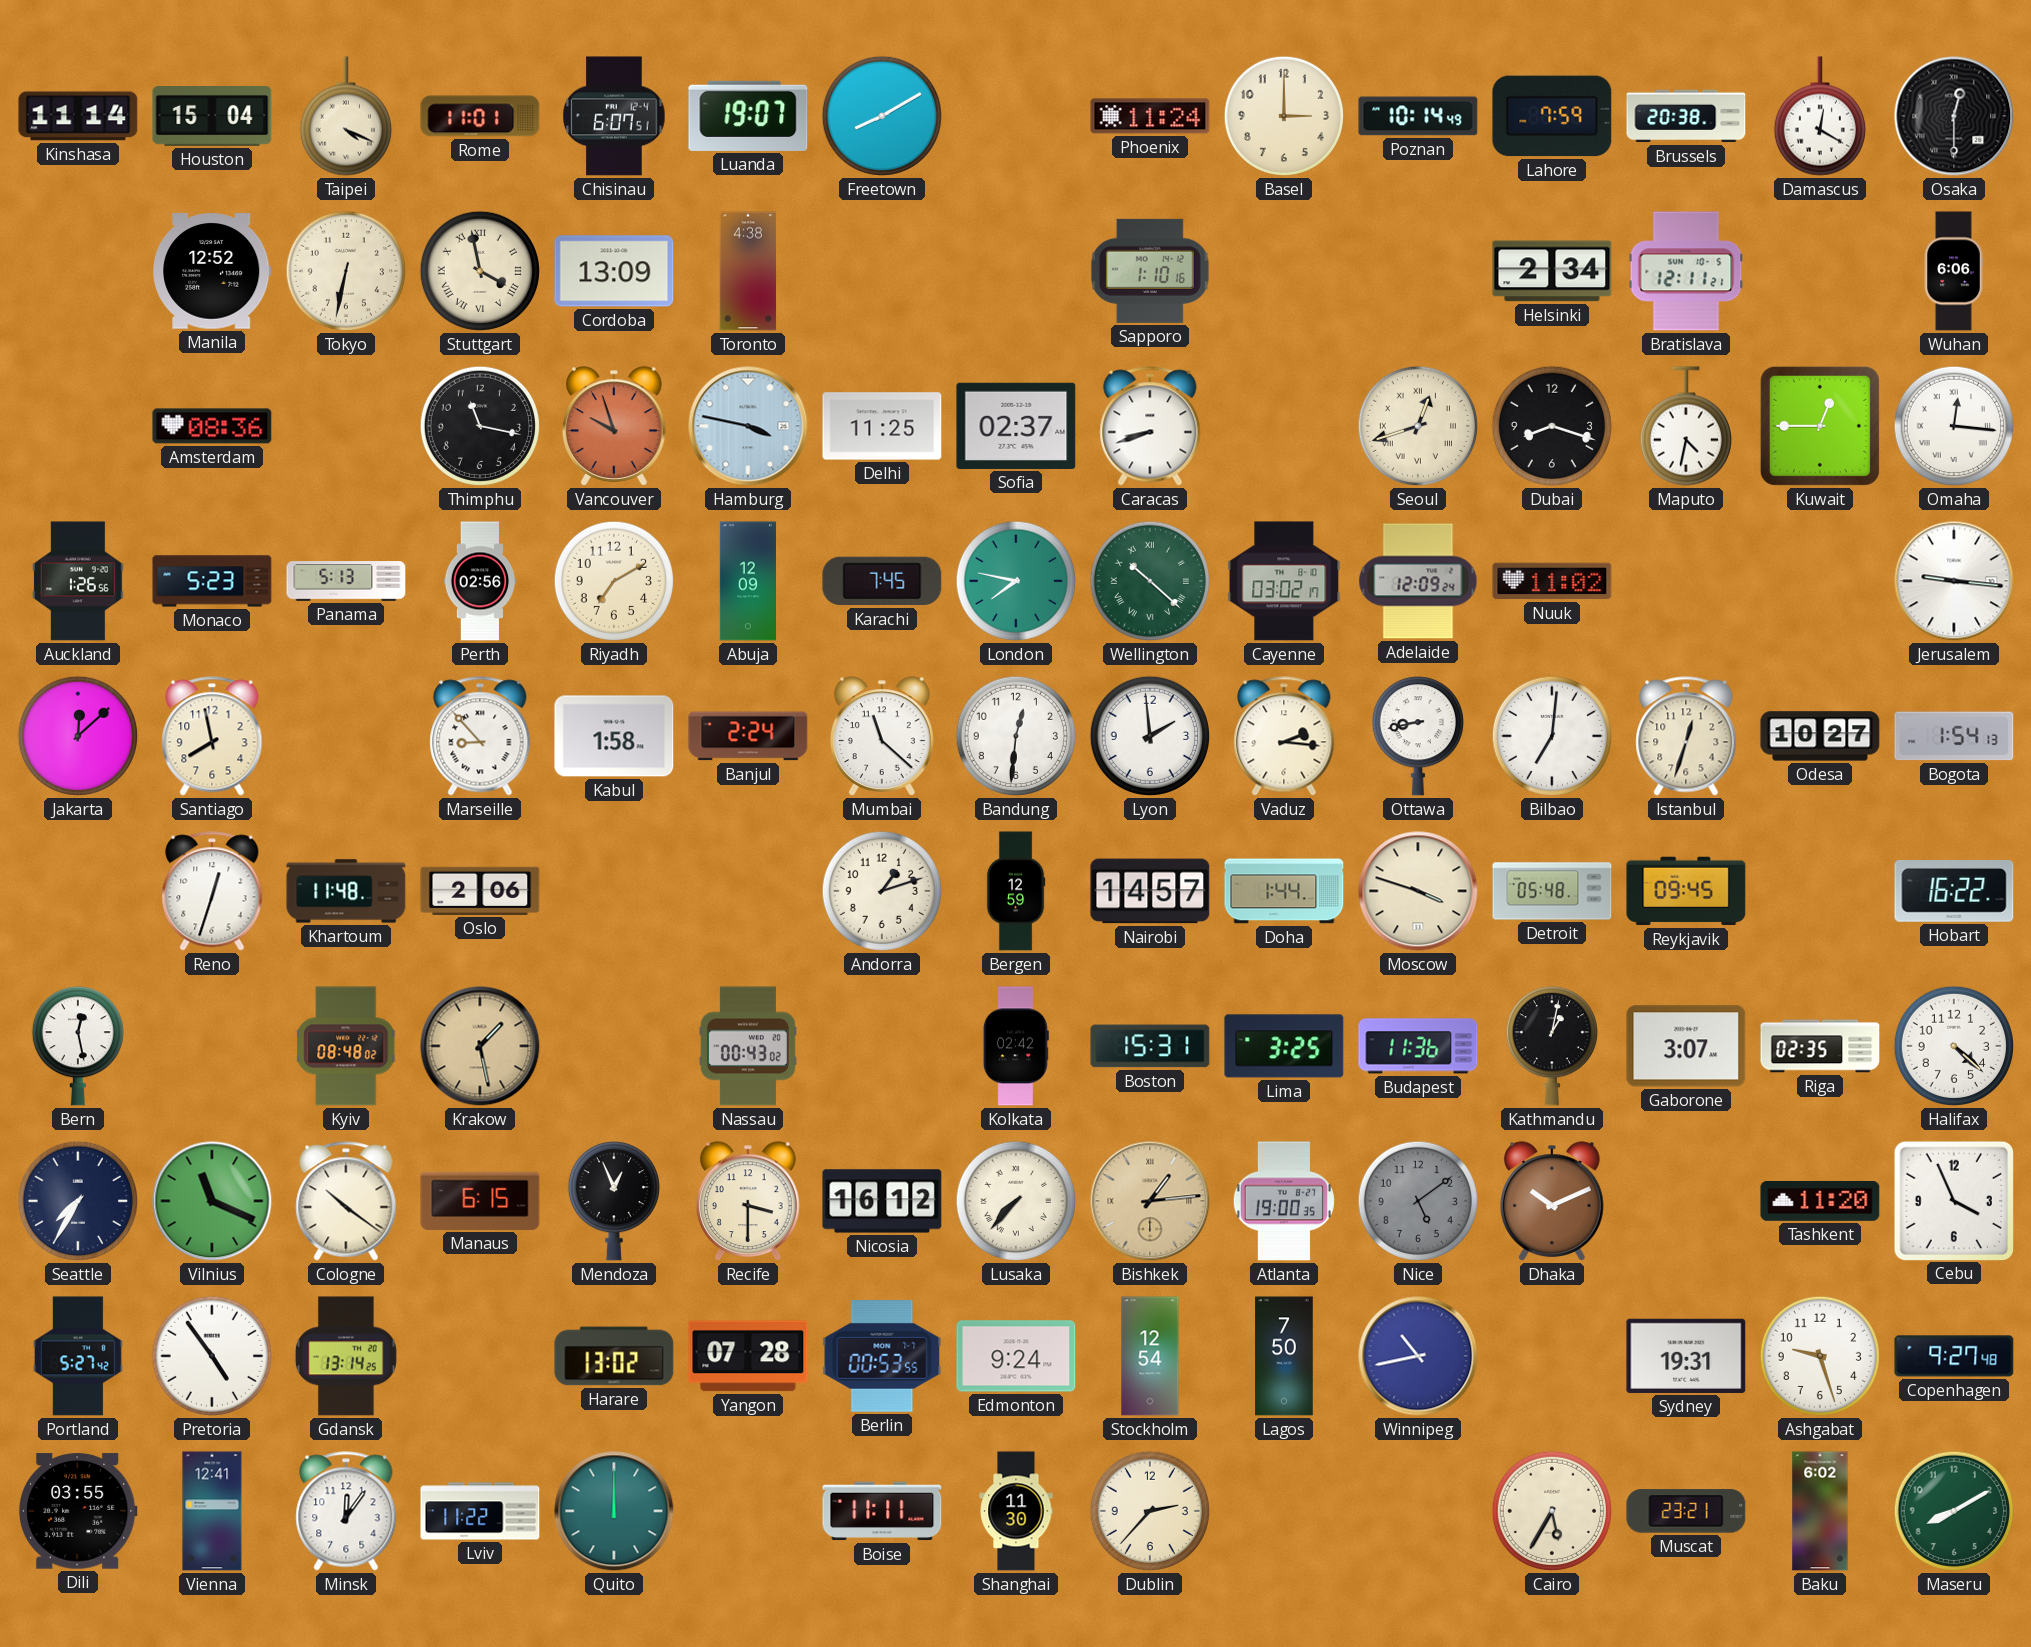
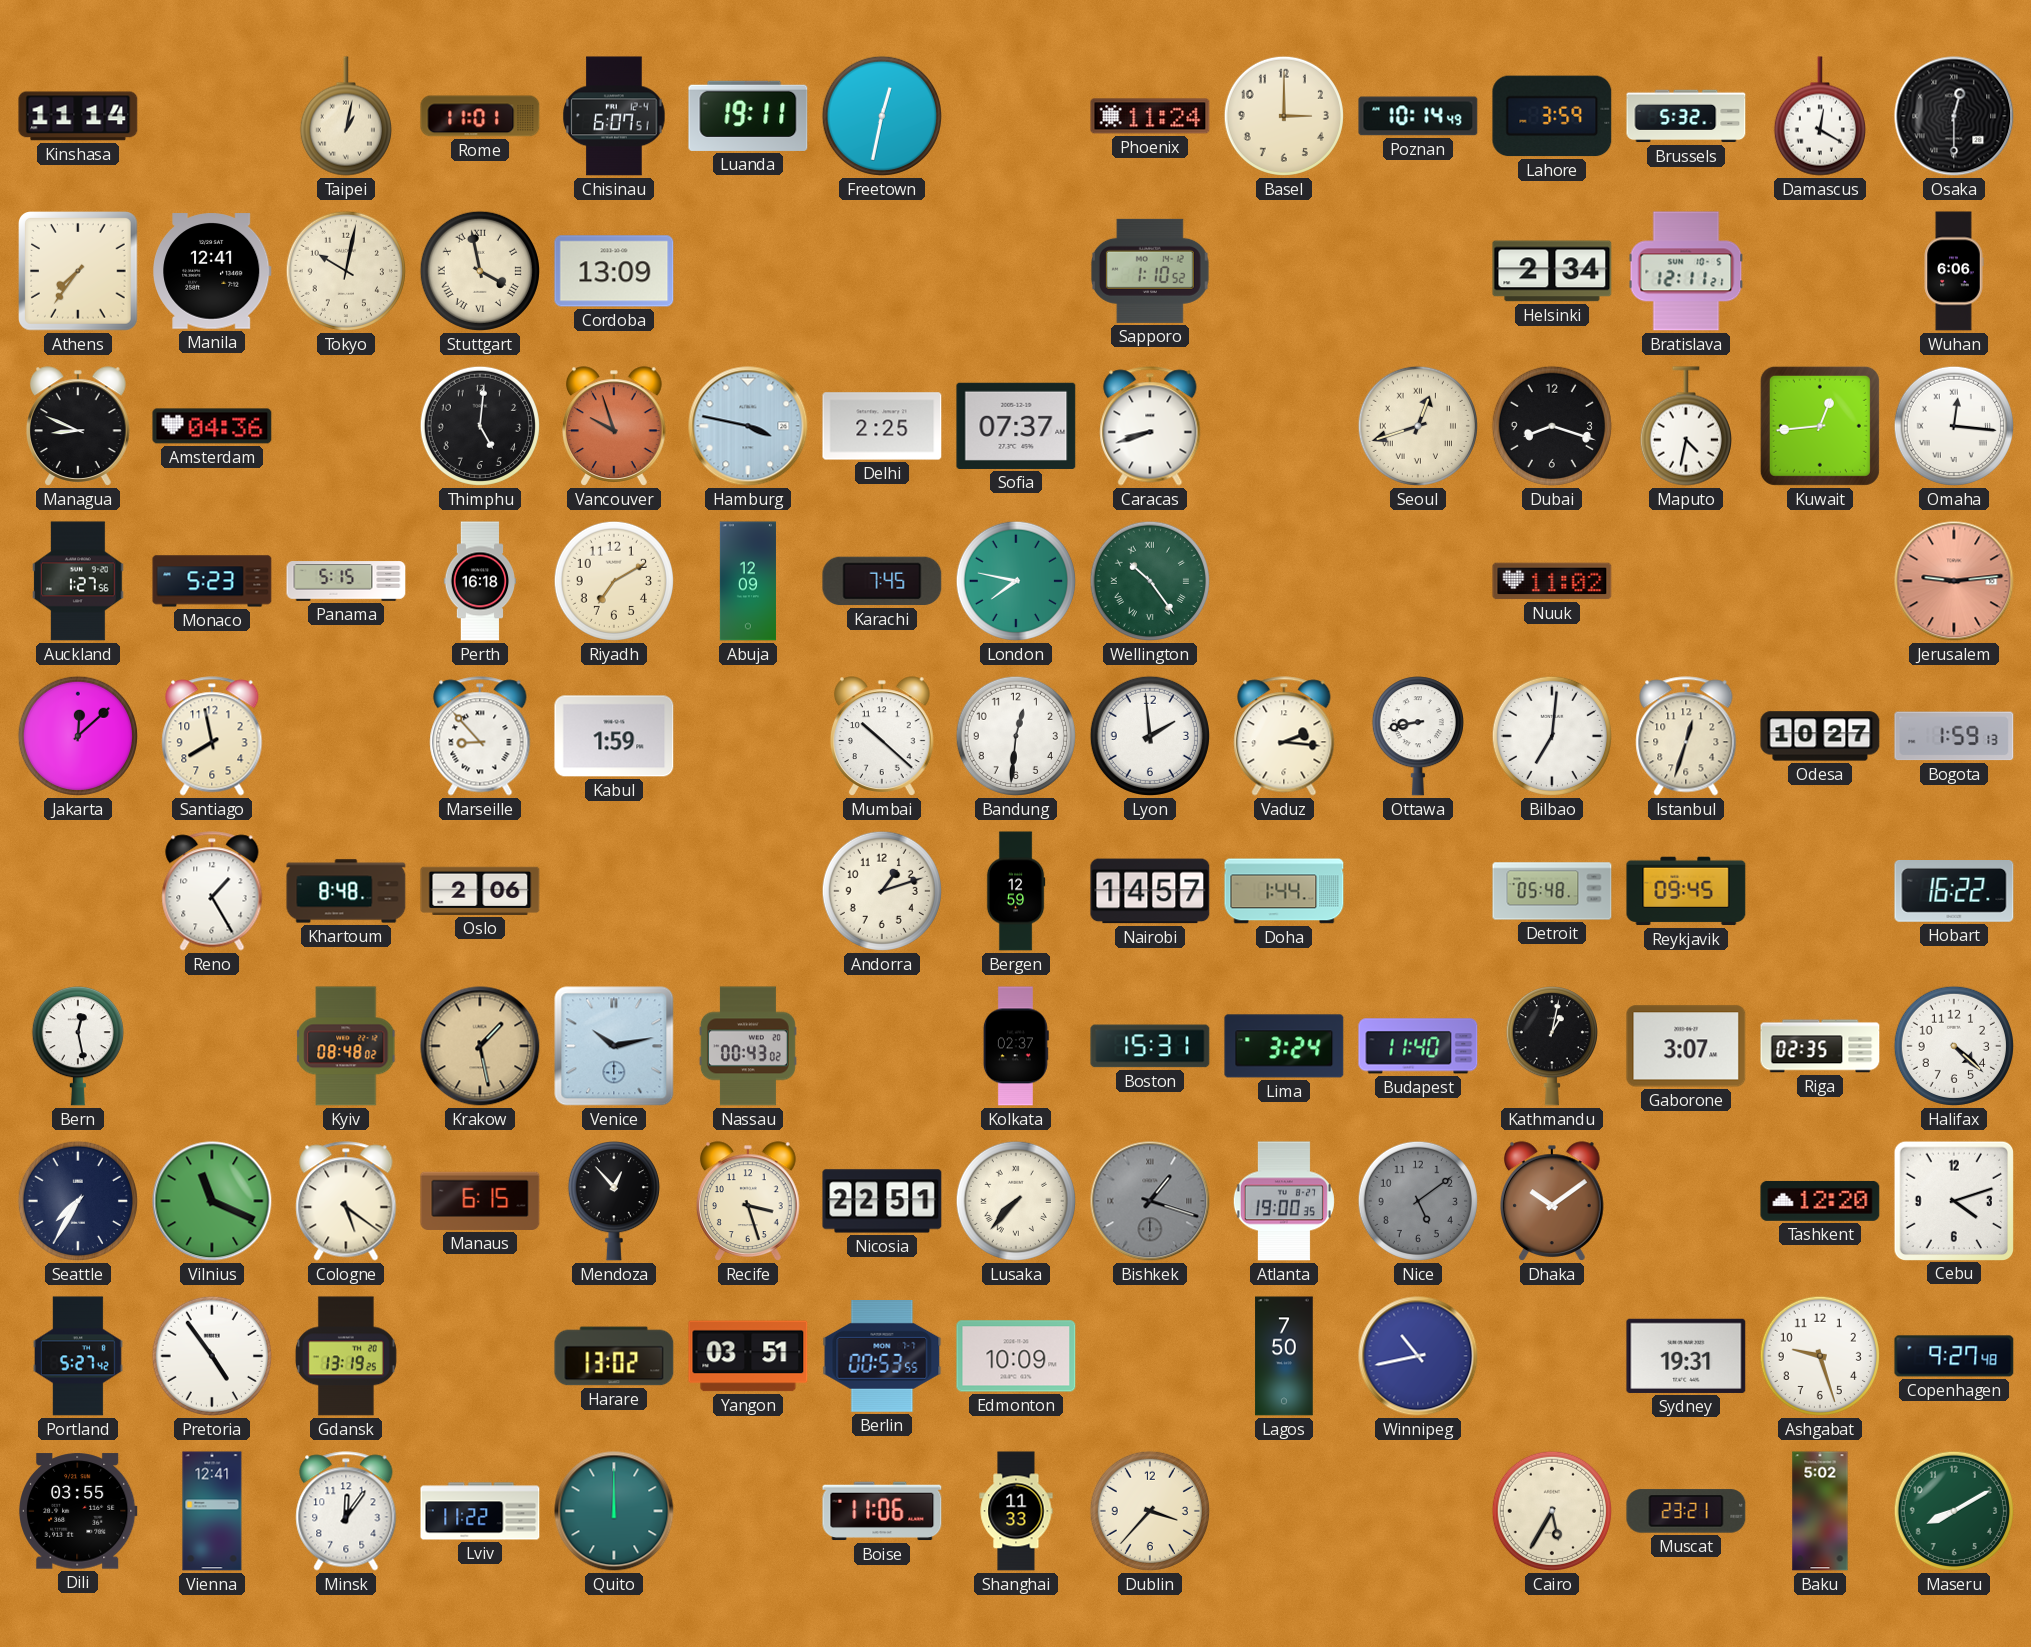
Houston: 15:04 -> none (212, 117)
Taipei: 4:19 -> 1:02 (346, 116)
Luanda: 19:07 -> 19:11 (748, 116)
Freetown: 8:10 -> 12:32 (882, 116)
Lahore: 7:59 -> 3:59 (1552, 116)
Brussels: 20:38 -> 5:32 (1686, 116)
Athens: none -> 7:36 (79, 272)
Manila: 12:52 -> 12:41 (213, 271)
Tokyo: 6:32 -> 10:02 (346, 271)
Toronto: 4:38 -> none (748, 271)
Sapporo: 1:10:16 -> 1:10:52 (1150, 271)
Managua: none -> 8:49 (79, 426)
Amsterdam: 08:36 -> 04:36 (212, 426)
Thimphu: 11:17 -> 5:01 (480, 426)
Delhi: 11:25 -> 2:25 (882, 426)
Sofia: 02:37 -> 07:37 (1016, 426)
Kuwait: 12:45 -> 12:44 (1820, 426)
Auckland: 1:26 -> 1:27 (78, 581)
Panama: 5:13 -> 5:15 (346, 581)
Perth: 02:56 -> 16:18 (480, 581)
Wellington: 10:22 -> 10:24 (1150, 581)
Cayenne: 03:02 -> none (1284, 581)
Adelaide: 12:09 -> none (1418, 581)
Jerusalem: 9:16 -> 9:14 (1954, 581)
Jerusalem dial: white -> salmon (1954, 581)
Kabul: 1:58 -> 1:59 (614, 736)
Banjul: 2:24 -> none (748, 736)
Mumbai: 11:22 -> 10:22 (883, 736)
Bogota: 1:54 -> 1:59 (1954, 736)
Reno: 12:33 -> 1:25 (212, 891)
Khartoum: 11:48 -> 8:48 (346, 891)
Moscow: 3:48 -> none (1418, 891)
Venice: none -> 10:13 (614, 1046)
Kolkata: 02:42 -> 02:37 (1016, 1046)
Lima: 3:25 -> 3:24 (1284, 1046)
Budapest: 11:36 -> 11:40 (1418, 1046)
Cologne: 10:21 -> 5:21 (346, 1201)
Mendoza: 12:56 -> 12:53 (614, 1201)
Recife: 3:30 -> 3:27 (749, 1201)
Nicosia: 16:12 -> 22:51 (882, 1201)
Bishkek: 1:14 -> 1:18 (1150, 1201)
Bishkek dial: champagne -> grey (1150, 1201)
Dhaka: 10:11 -> 10:09 (1553, 1201)
Tashkent: 11:20 -> 12:20 (1820, 1201)
Cebu: 3:56 -> 4:12 (1953, 1200)
Gdansk: 13:14 -> 13:19 (346, 1356)
Yangon: 07:28 -> 03:51 (748, 1356)
Edmonton: 9:24 -> 10:09 (1016, 1356)
Stockholm: 12:54 -> none (1150, 1356)
Boise: 11:11 -> 11:06 (882, 1511)
Shanghai: 11:30 -> 11:33 (1016, 1511)
Dublin: 2:37 -> 3:37 (1150, 1511)
Baku: 6:02 -> 5:02 (1820, 1511)
